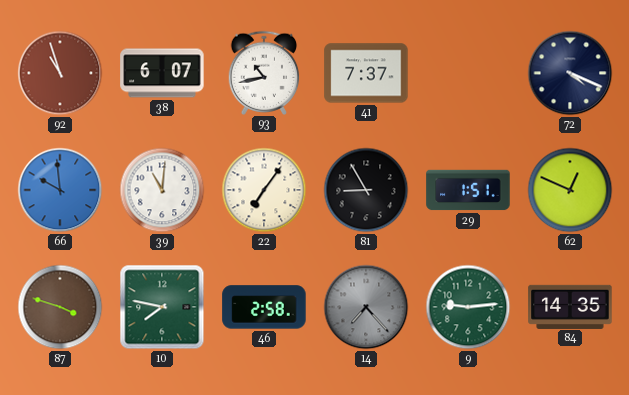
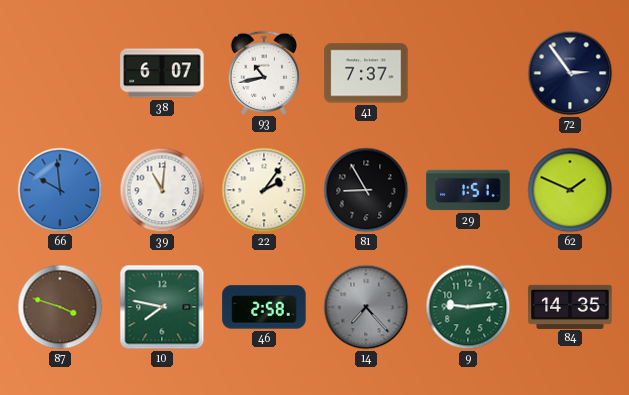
92: 10:57 -> none (60, 73)
72: 4:19 -> 2:54 (570, 73)
22: 7:06 -> 2:06 (264, 190)
62: 12:49 -> 1:49 (570, 190)
